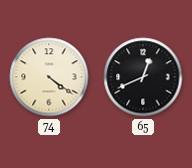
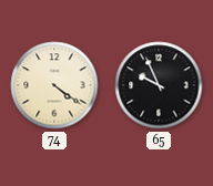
65: 12:41 -> 9:56 (159, 85)
